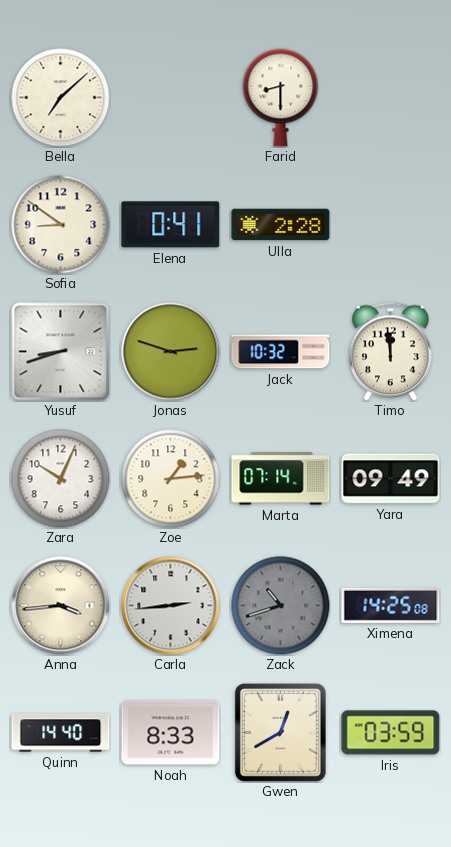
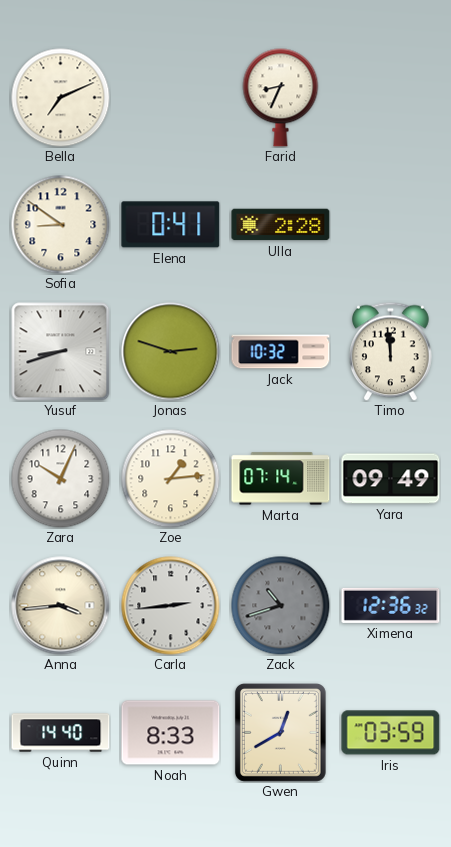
Bella: 7:08 -> 7:11 (61, 98)
Farid: 8:30 -> 8:34 (281, 98)
Ximena: 14:25 -> 12:36 (391, 605)
